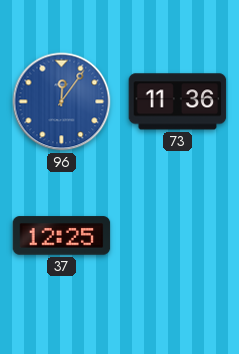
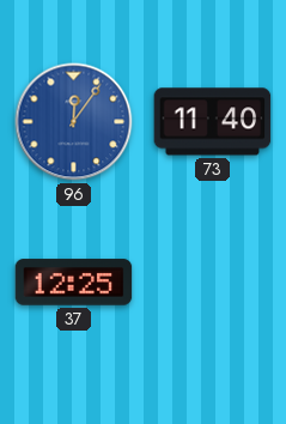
73: 11:36 -> 11:40 (213, 122)
